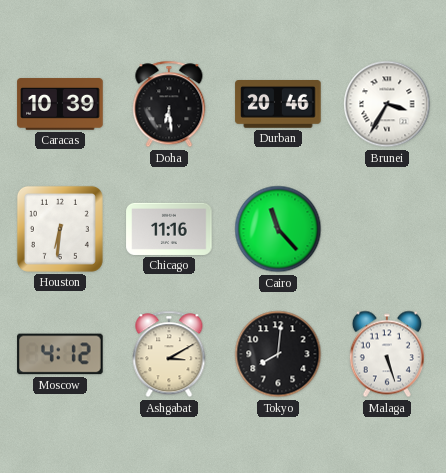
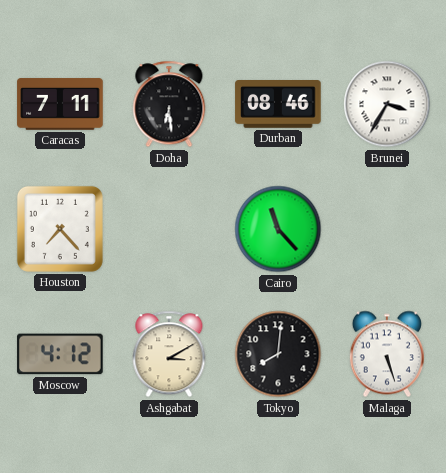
Caracas: 10:39 -> 7:11 (60, 104)
Durban: 20:46 -> 08:46 (278, 105)
Houston: 6:31 -> 7:23 (60, 229)
Chicago: 11:16 -> none (169, 229)
